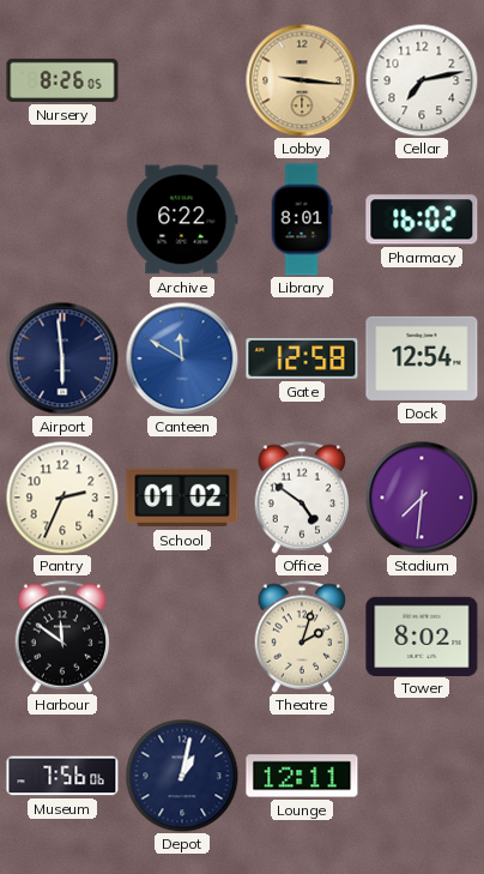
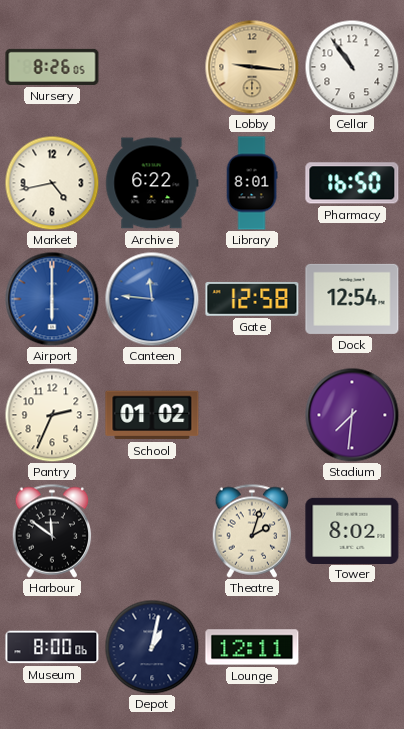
Cellar: 7:13 -> 10:54 (352, 67)
Market: none -> 4:43 (52, 183)
Pharmacy: 16:02 -> 16:50 (352, 183)
Airport: 5:59 -> 6:00 (52, 299)
Airport dial: navy -> blue (52, 299)
Canteen: 11:50 -> 11:46 (152, 299)
Office: 4:51 -> none (302, 498)
Museum: 7:56 -> 8:00 (52, 647)
